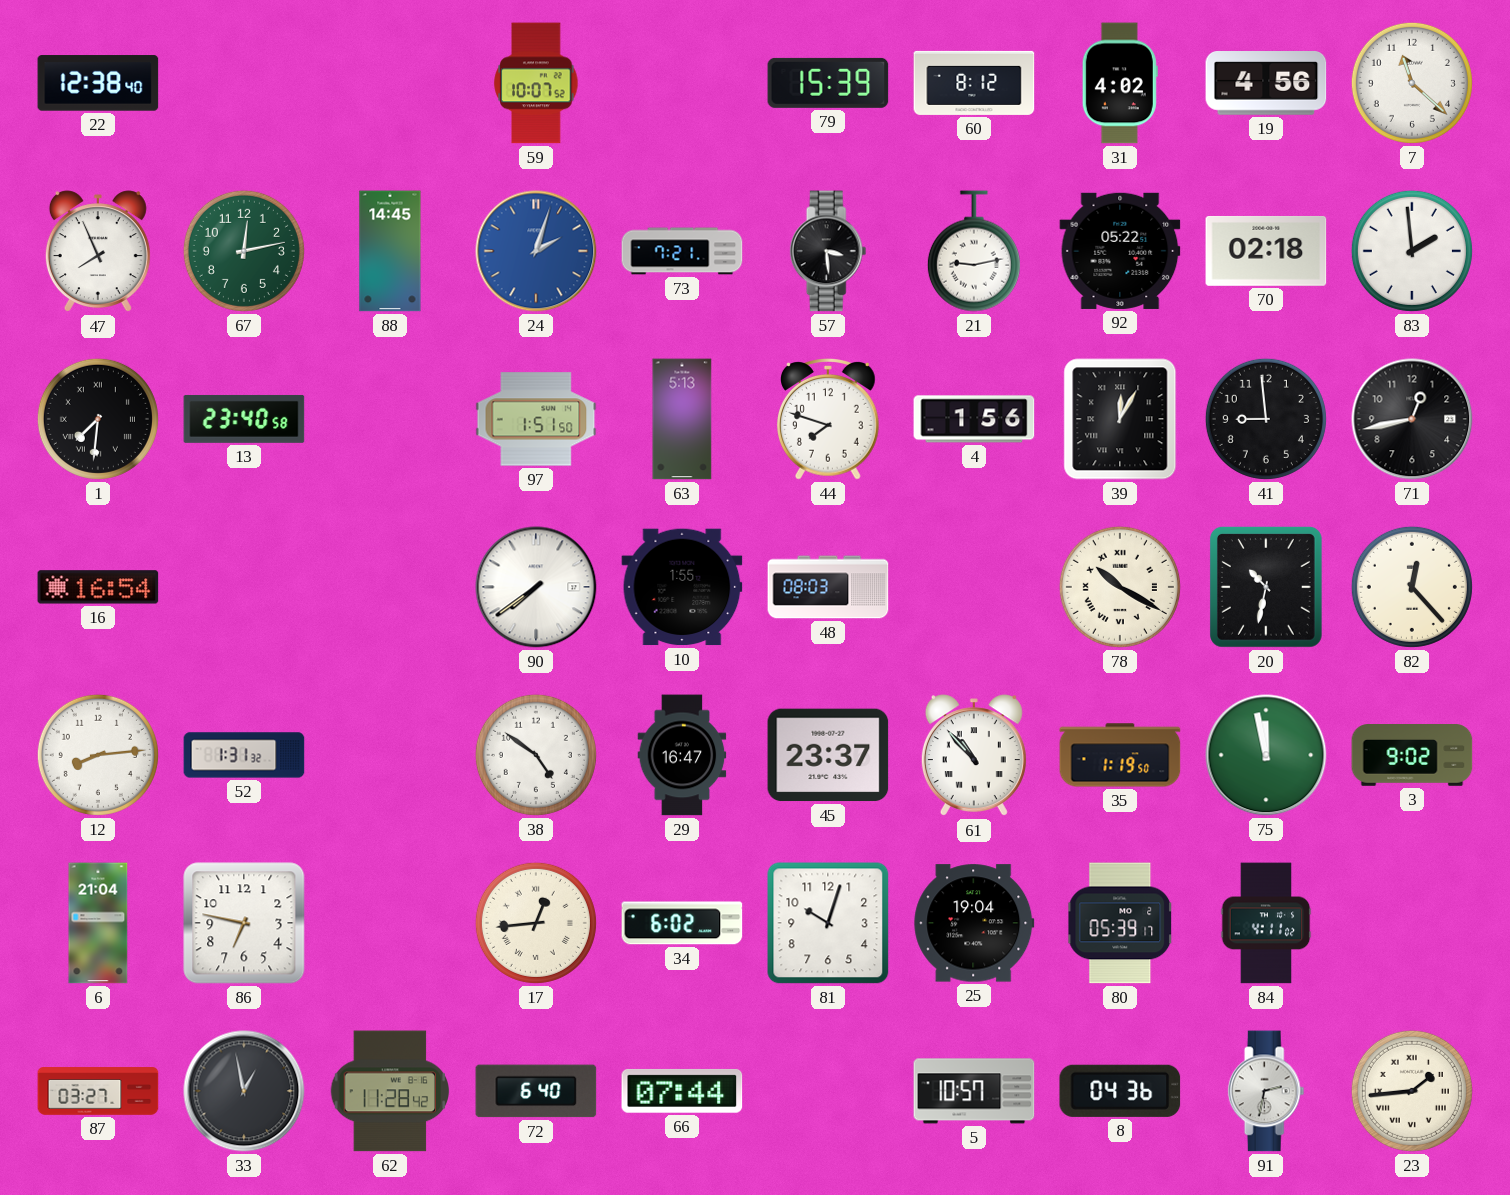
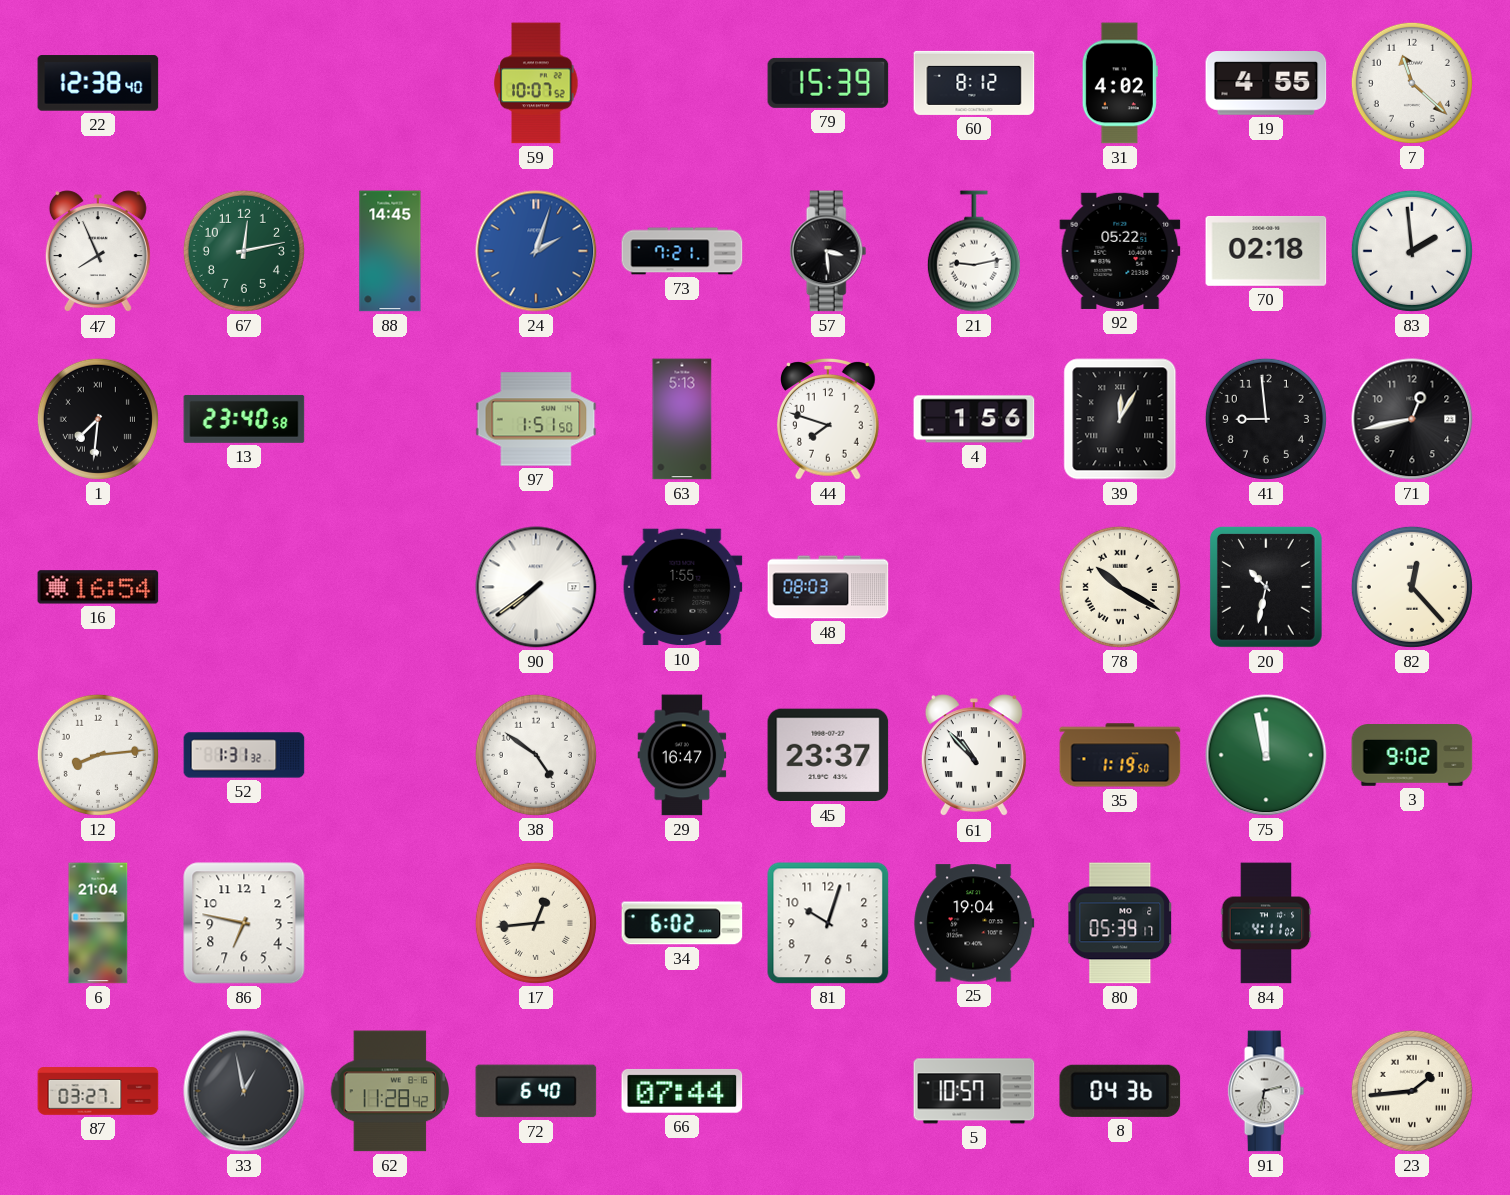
19: 4:56 -> 4:55 (1266, 83)
